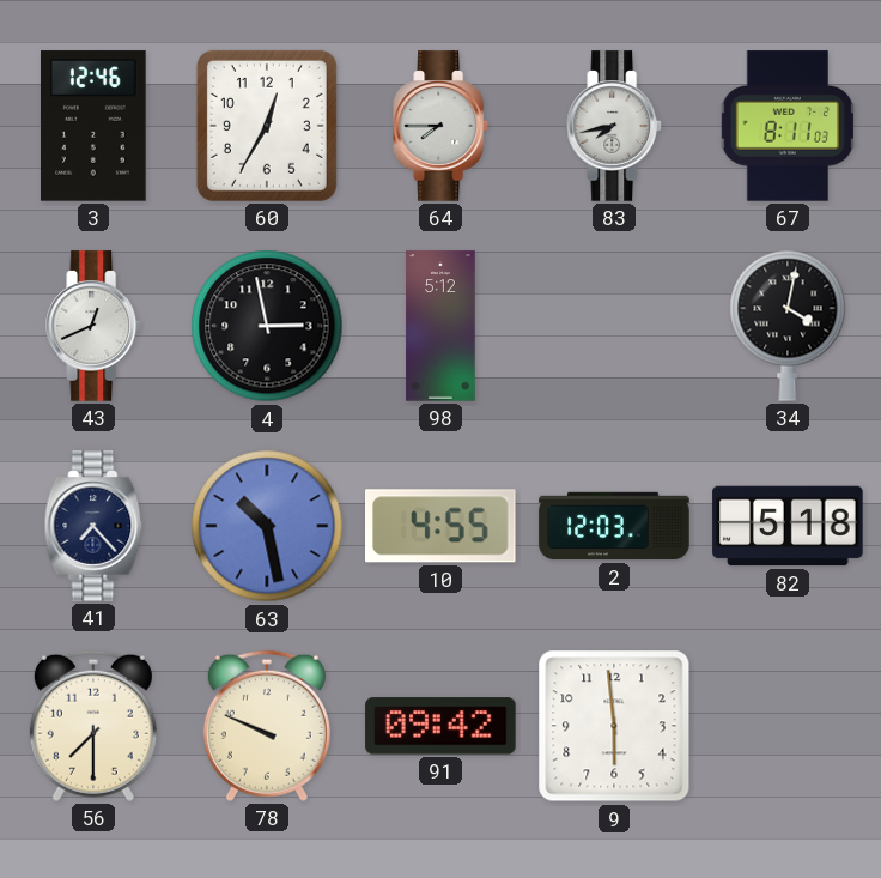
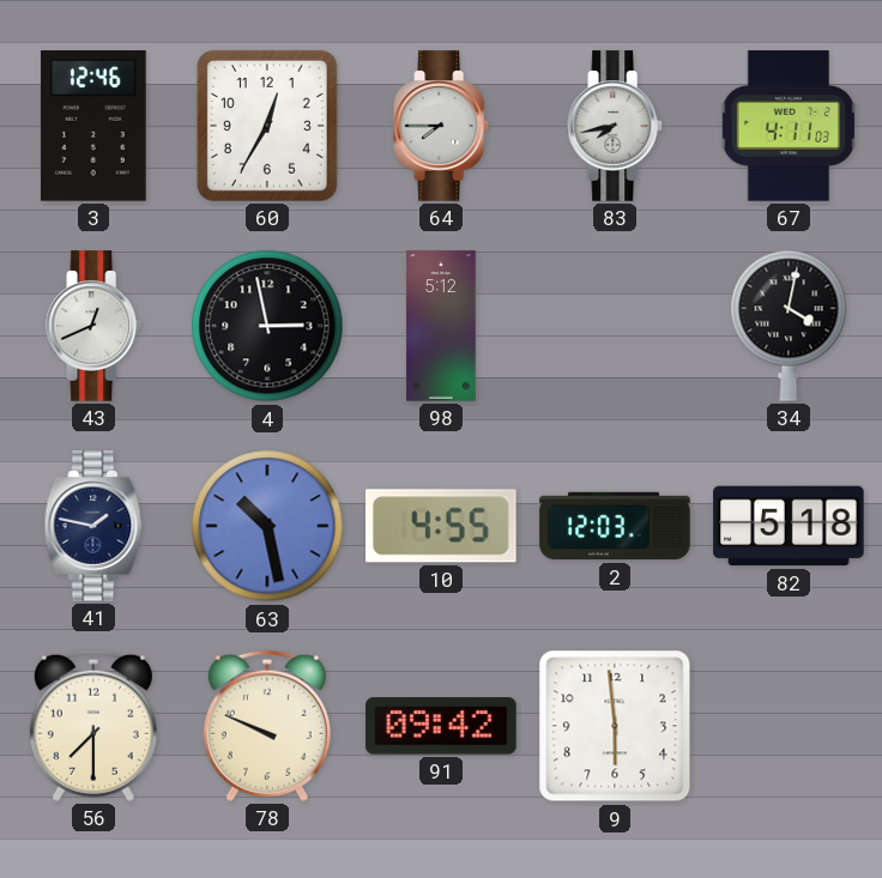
67: 8:11 -> 4:11 (789, 126)
41: 7:23 -> 1:47 (93, 526)
